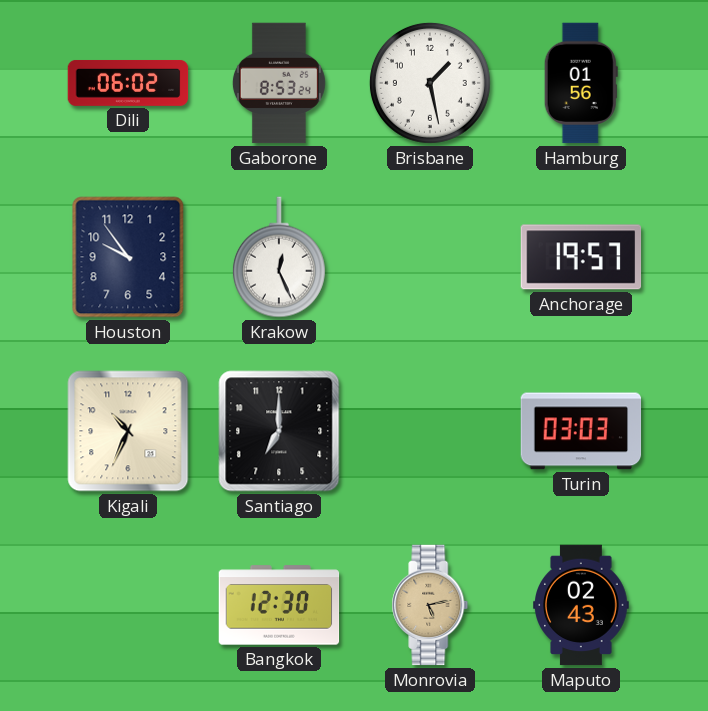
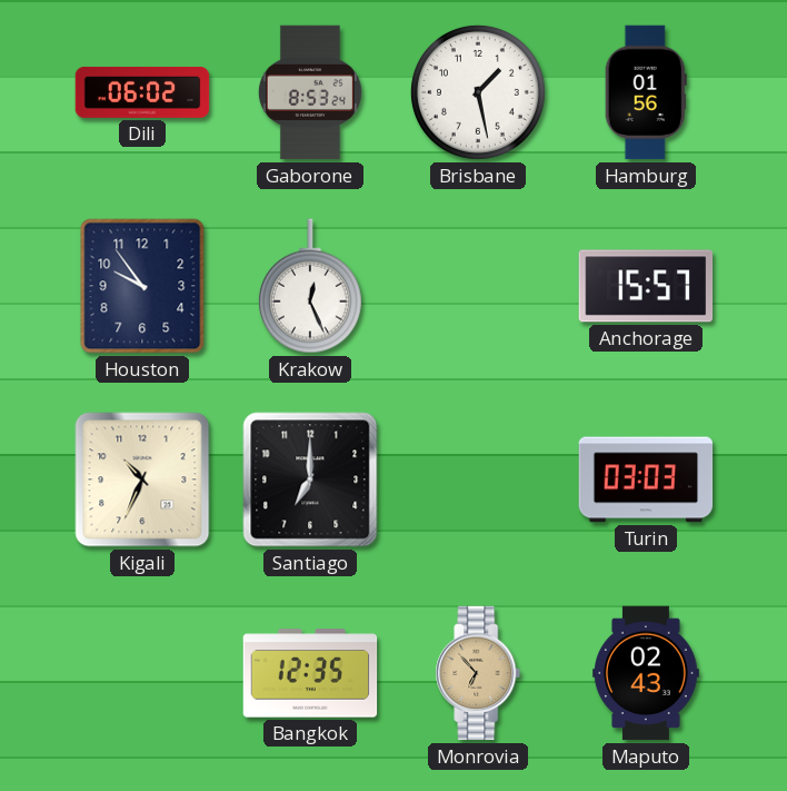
Anchorage: 19:57 -> 15:57 (646, 286)
Bangkok: 12:30 -> 12:35 (310, 673)
Monrovia: 5:13 -> 6:53 (478, 673)
